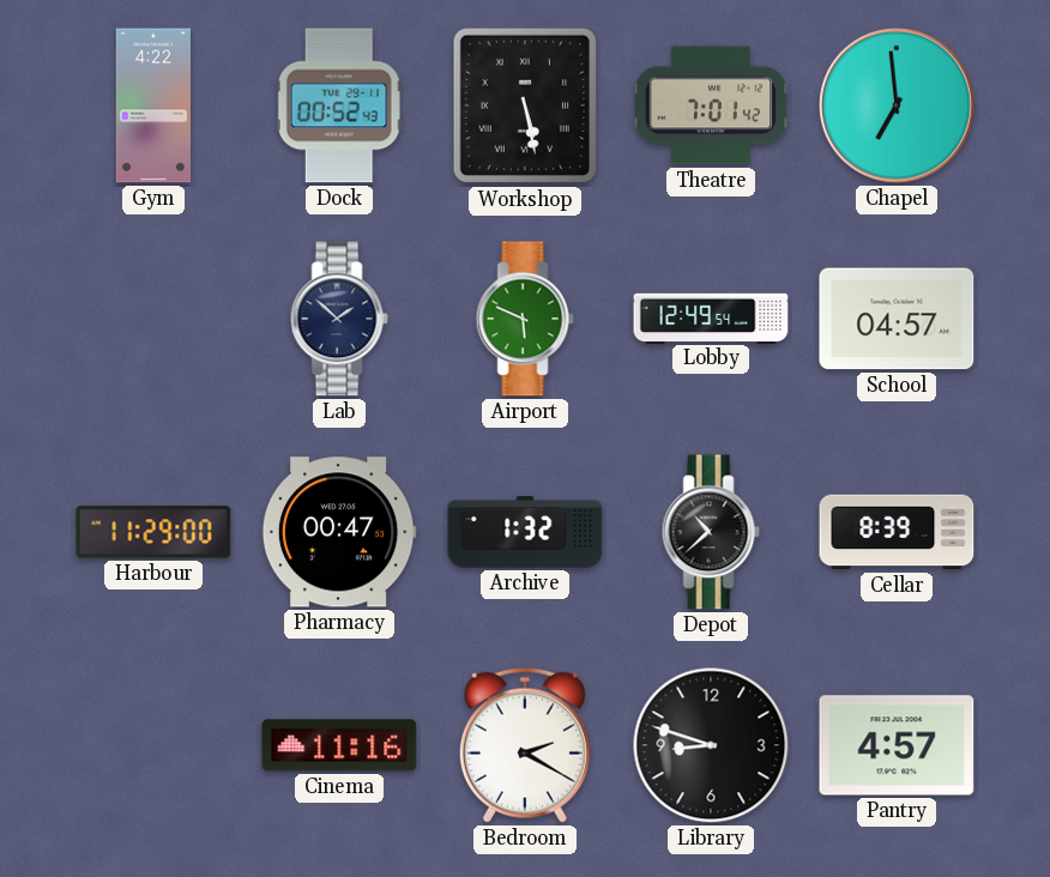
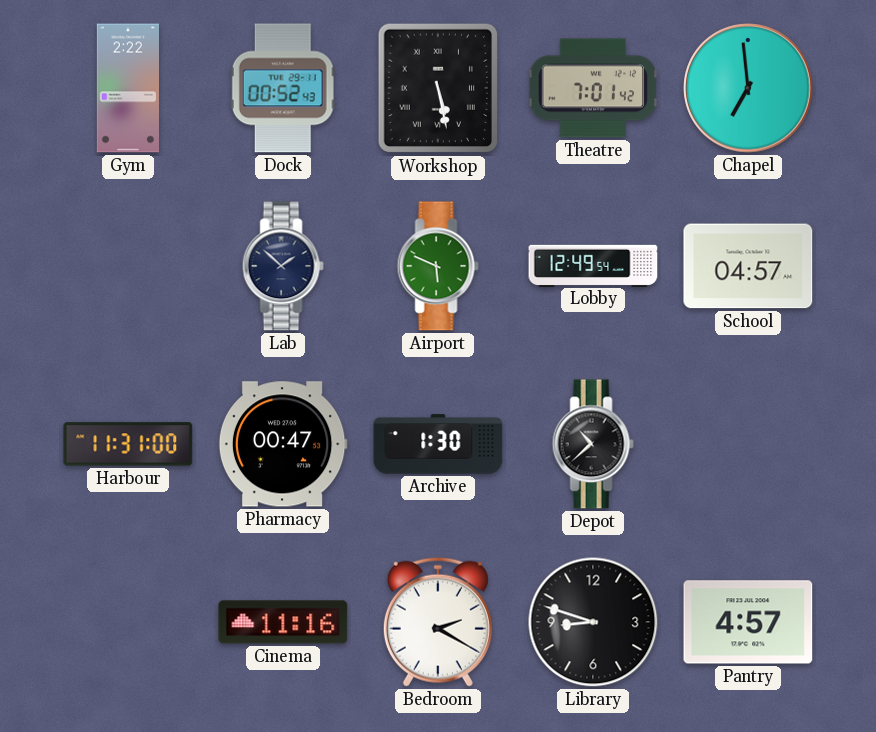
Gym: 4:22 -> 2:22 (127, 88)
Harbour: 11:29 -> 11:31 (128, 444)
Archive: 1:32 -> 1:30 (438, 444)
Cellar: 8:39 -> none (897, 532)
